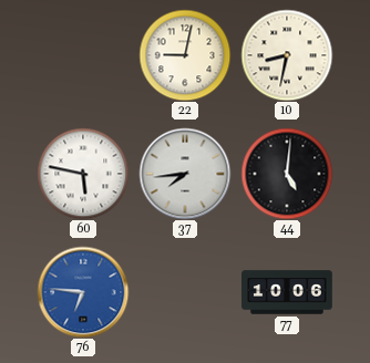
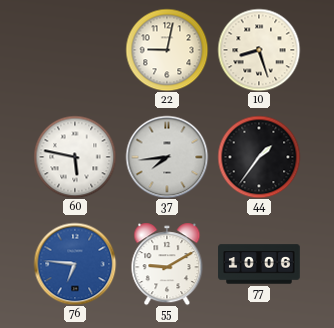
10: 8:32 -> 8:27 (259, 50)
44: 5:01 -> 1:36 (259, 157)
55: none -> 9:10 (167, 264)
